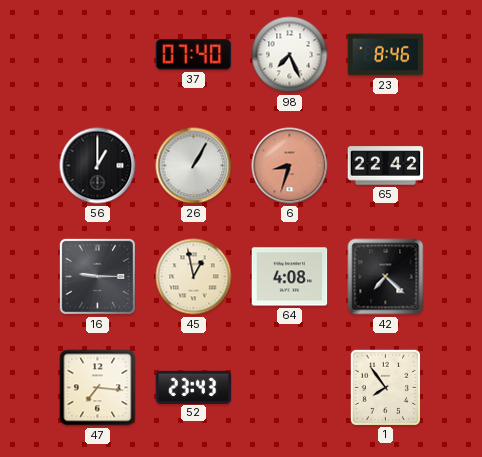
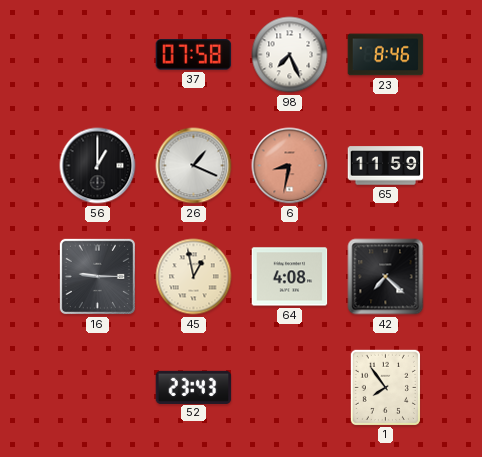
37: 07:40 -> 07:58 (194, 55)
26: 1:05 -> 1:19 (194, 166)
6: 8:33 -> 8:32 (290, 166)
65: 22:42 -> 11:59 (386, 166)
47: 7:16 -> none (98, 388)
